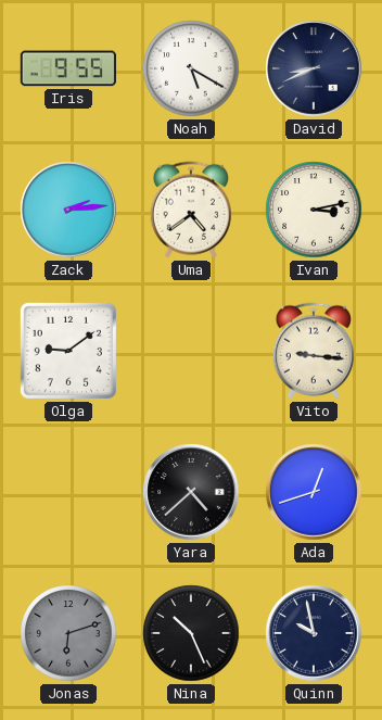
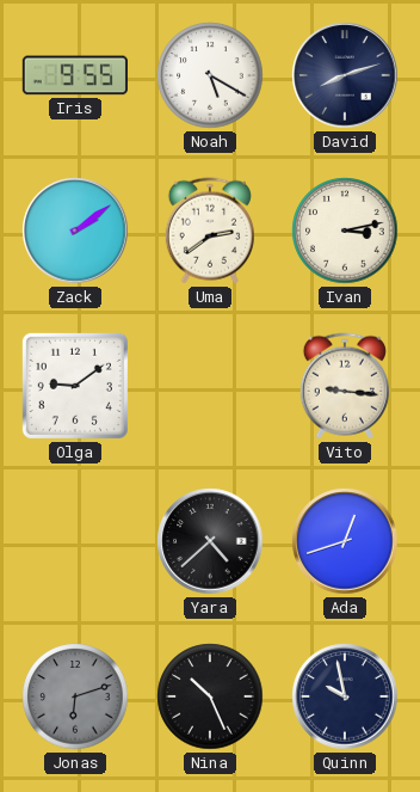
David: 8:41 -> 8:12 (345, 75)
Zack: 2:14 -> 2:09 (75, 231)
Uma: 4:39 -> 2:39 (210, 231)
